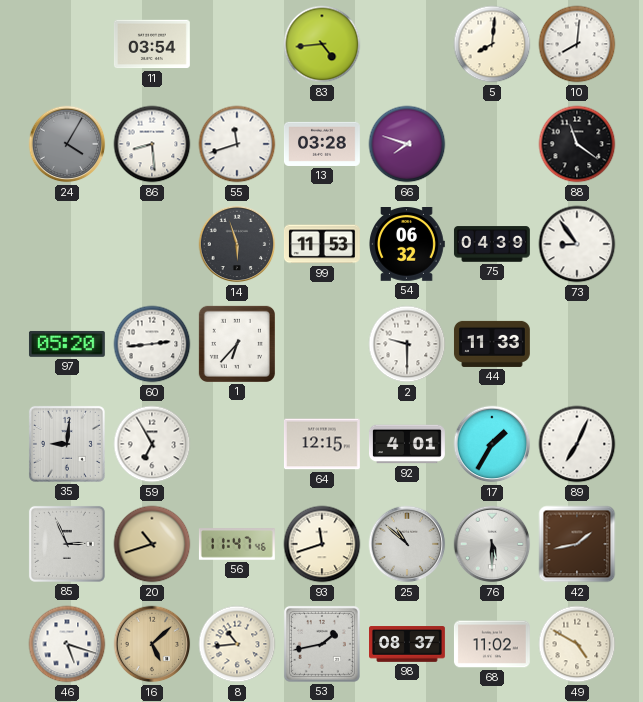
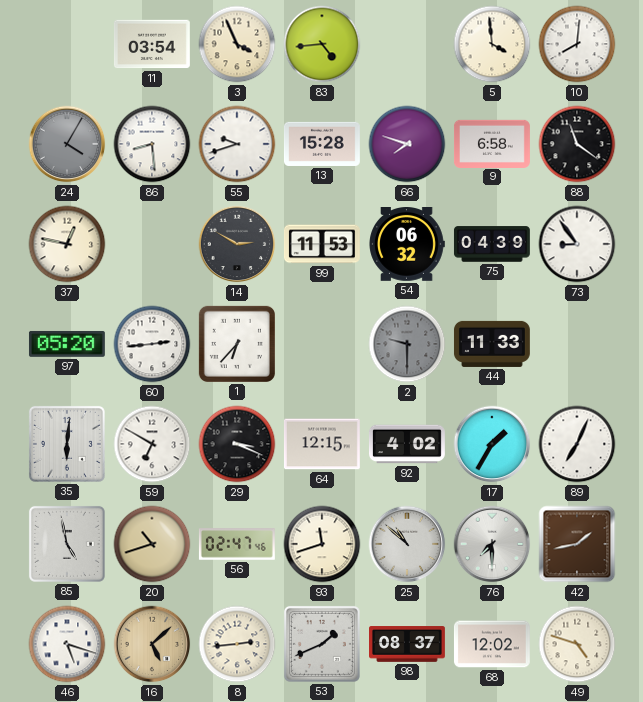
3: none -> 3:56 (237, 44)
5: 8:01 -> 3:59 (492, 44)
55: 11:42 -> 9:42 (237, 144)
13: 03:28 -> 15:28 (322, 144)
9: none -> 6:58 (492, 143)
37: none -> 12:47 (67, 244)
14: 5:57 -> 2:50 (237, 244)
2 dial: white -> grey (407, 344)
35: 9:01 -> 6:01 (67, 444)
59: 6:55 -> 6:50 (152, 444)
29: none -> 3:19 (237, 444)
92: 4:01 -> 4:02 (408, 444)
85: 2:56 -> 4:58 (67, 544)
56: 11:47 -> 02:47 (237, 544)
76: 5:30 -> 7:30 (492, 544)
8: 10:44 -> 2:44 (237, 644)
53: 1:43 -> 1:41 (322, 644)
68: 11:02 -> 12:02 (492, 644)
49: 4:50 -> 4:48 (577, 644)
